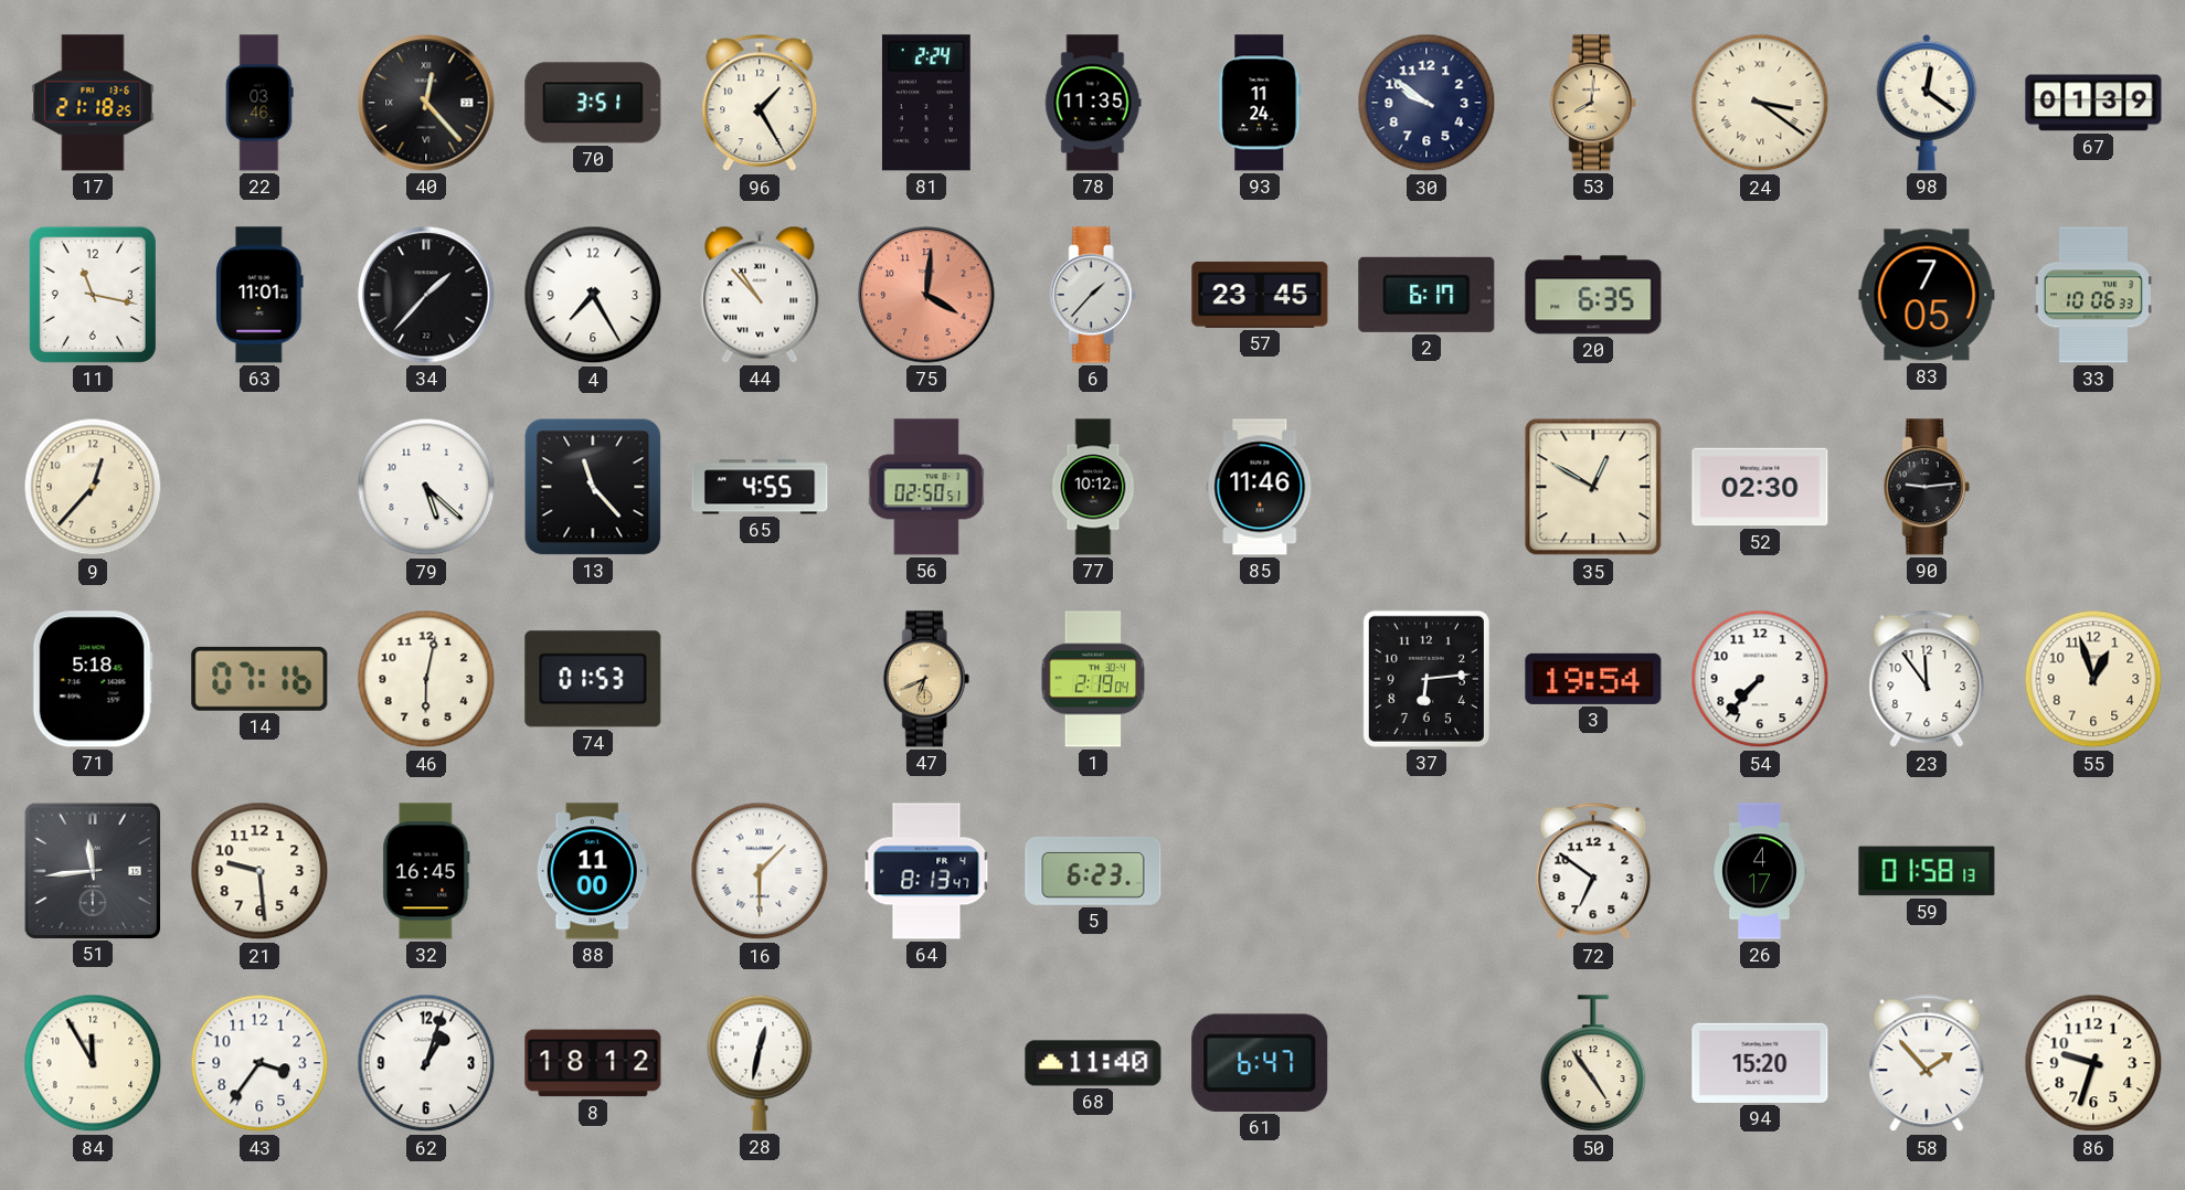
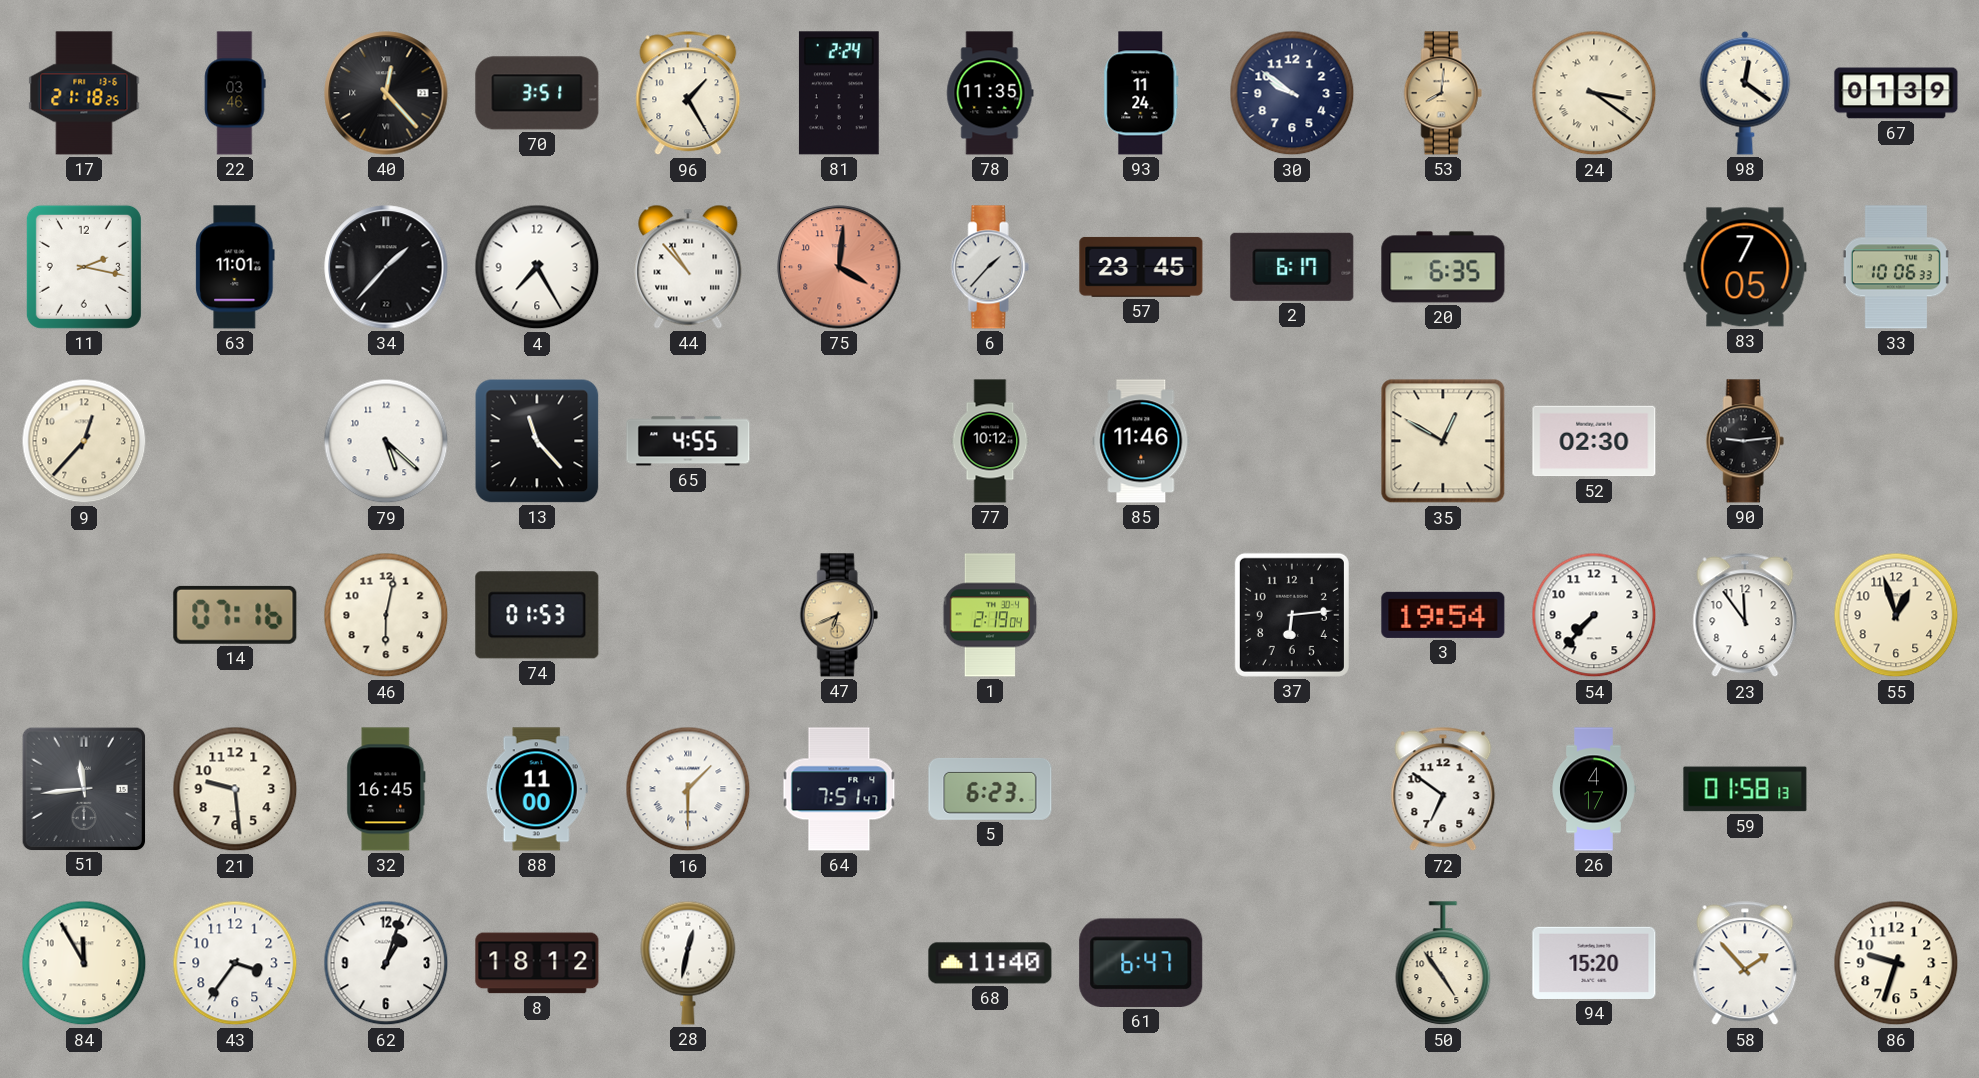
11: 11:17 -> 2:17 (84, 267)
56: 02:50 -> none (926, 487)
71: 5:18 -> none (93, 679)
64: 8:13 -> 7:51 (839, 789)
